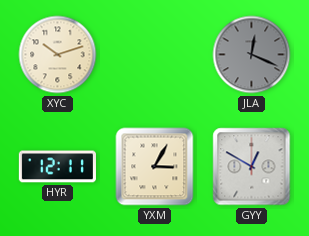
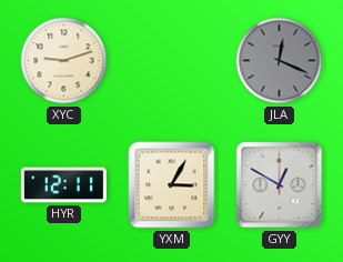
XYC: 10:12 -> 9:12 (64, 61)
